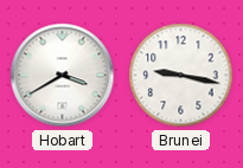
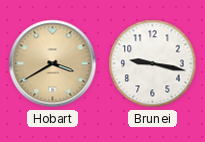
Hobart dial: white -> champagne (53, 64)
